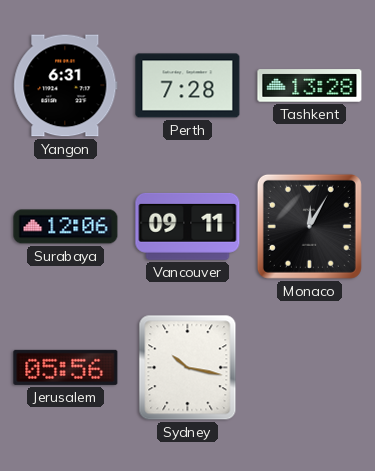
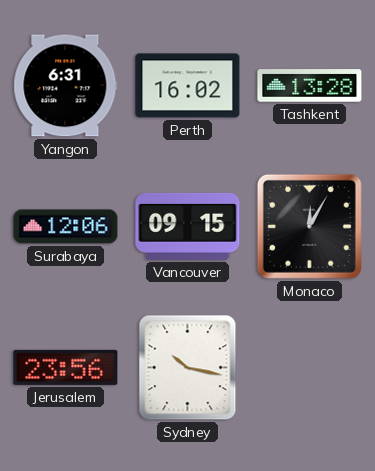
Perth: 7:28 -> 16:02 (188, 86)
Vancouver: 09:11 -> 09:15 (188, 226)
Jerusalem: 05:56 -> 23:56 (66, 367)
